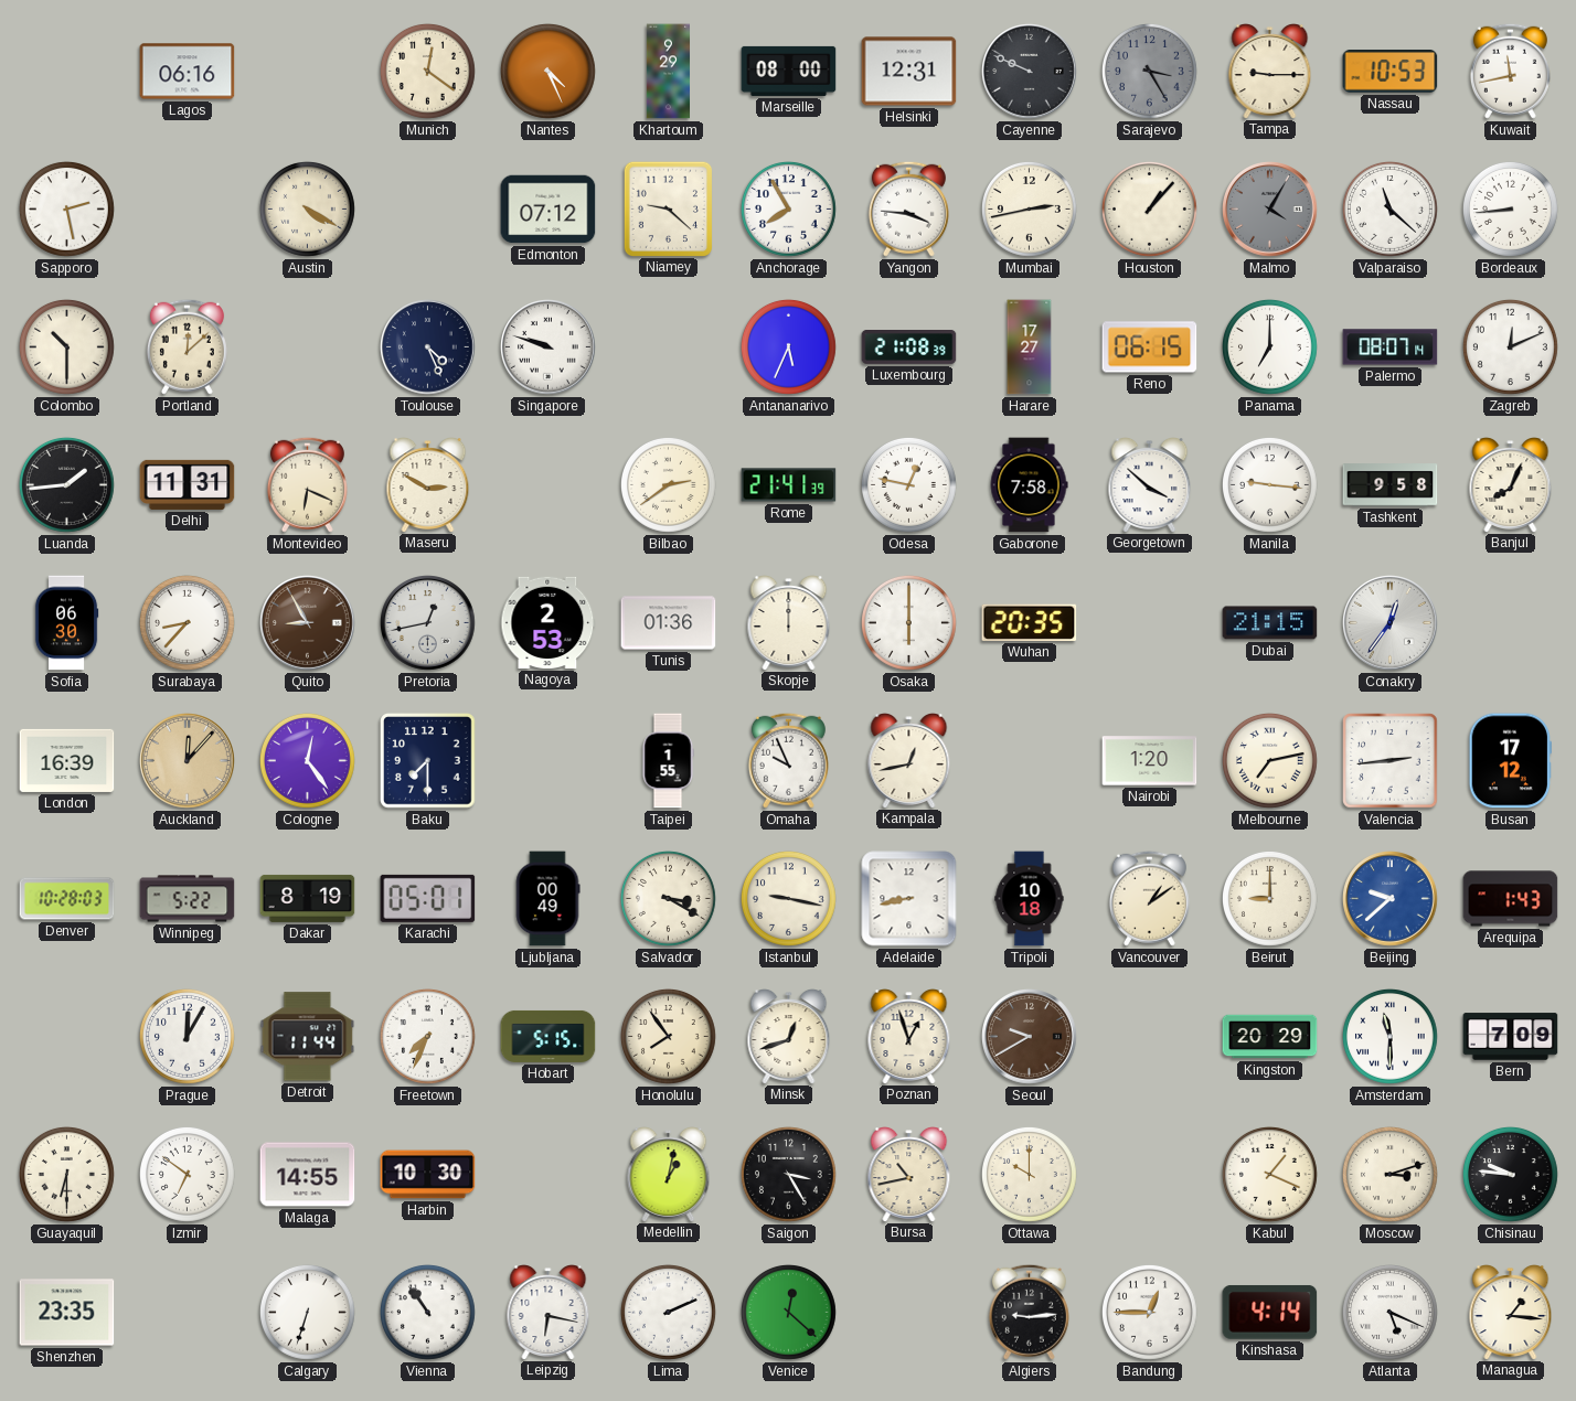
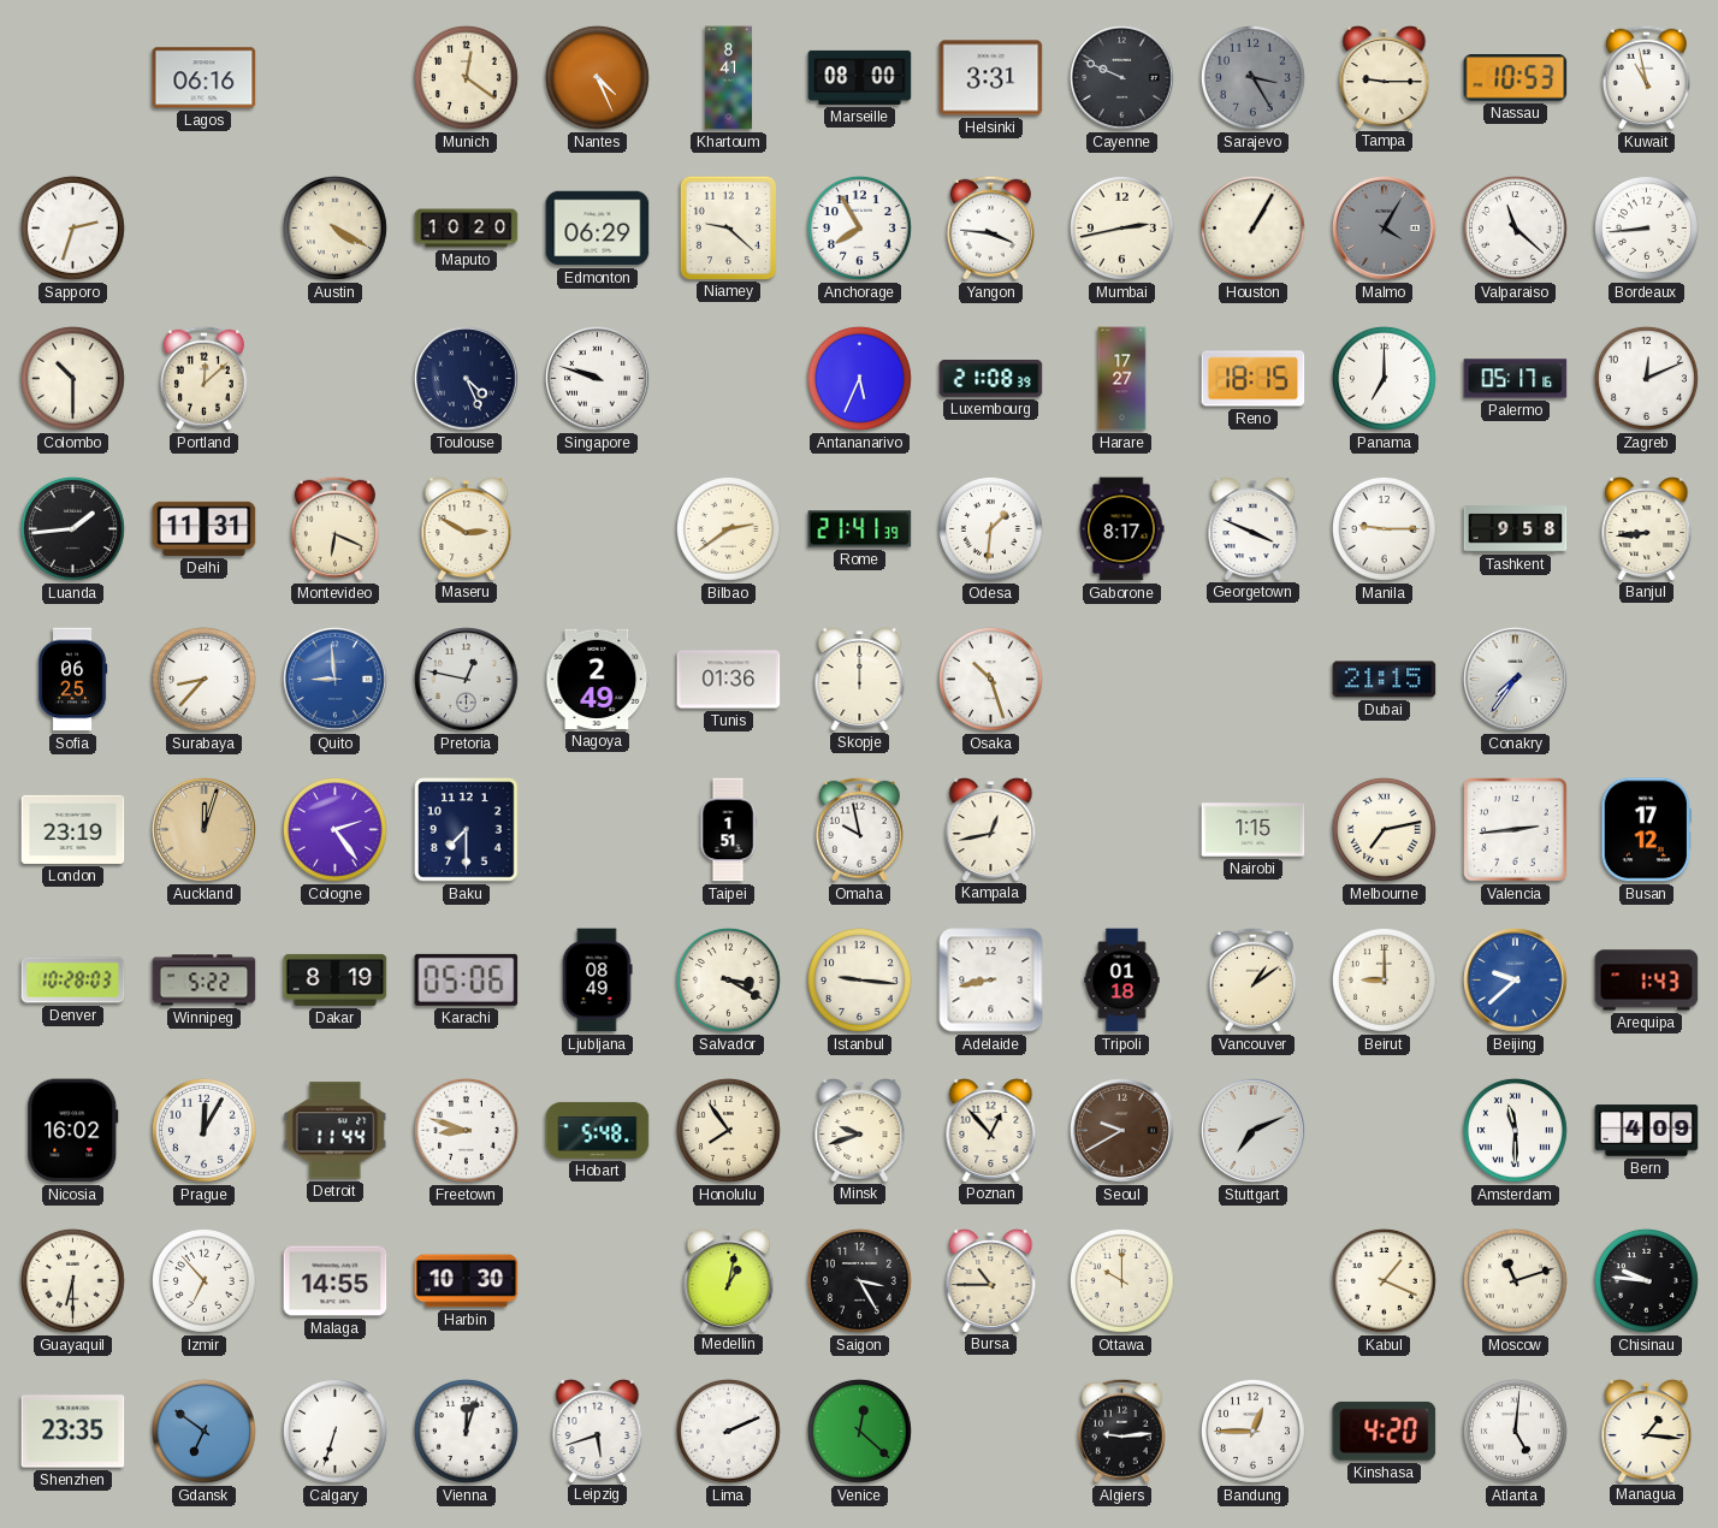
Khartoum: 9:29 -> 8:41 (728, 78)
Helsinki: 12:31 -> 3:31 (991, 78)
Kuwait: 11:43 -> 10:58 (1646, 77)
Sapporo: 2:28 -> 2:33 (72, 227)
Maputo: none -> 10:20 (467, 229)
Edmonton: 07:12 -> 06:29 (598, 229)
Houston: 1:07 -> 1:05 (1252, 227)
Reno: 06:15 -> 18:15 (1254, 379)
Palermo: 08:07 -> 05:17 (1516, 379)
Odesa: 12:47 -> 1:31 (990, 528)
Gaborone: 7:58 -> 8:17 (1121, 529)
Georgetown: 3:52 -> 3:49 (1254, 529)
Manila: 9:16 -> 9:15 (1384, 528)
Banjul: 8:04 -> 8:44 (1647, 529)
Sofia: 06:30 -> 06:25 (72, 680)
Quito: 8:55 -> 8:59 (336, 680)
Quito dial: brown -> blue (336, 680)
Pretoria: 12:43 -> 12:47 (467, 680)
Nagoya: 2:53 -> 2:49 (598, 679)
Osaka: 6:00 -> 10:27 (990, 679)
Wuhan: 20:35 -> none (1030, 622)
Conakry: 12:36 -> 7:36 (1516, 680)
London: 16:39 -> 23:19 (73, 829)
Auckland: 12:07 -> 12:03 (205, 830)
Cologne: 12:24 -> 2:24 (334, 829)
Taipei: 1:55 -> 1:51 (728, 830)
Omaha: 9:56 -> 9:58 (859, 829)
Nairobi: 1:20 -> 1:15 (1254, 830)
Karachi: 05:01 -> 05:06 (467, 979)
Ljubljana: 00:49 -> 08:49 (597, 981)
Istanbul: 9:17 -> 9:16 (859, 979)
Tripoli: 10:18 -> 01:18 (1122, 981)
Nicosia: none -> 16:02 (73, 1131)
Freetown: 7:34 -> 8:48 (466, 1130)
Hobart: 5:15 -> 5:48 (598, 1130)
Minsk: 12:42 -> 9:42 (860, 1131)
Poznan: 12:57 -> 12:53 (991, 1131)
Stuttgart: none -> 7:11 (1254, 1131)
Kingston: 20:29 -> none (1270, 1037)
Bern: 7:09 -> 4:09 (1647, 1131)
Izmir: 6:51 -> 6:53 (203, 1280)
Bursa: 10:43 -> 10:45 (991, 1281)
Moscow: 3:12 -> 11:12 (1515, 1280)
Gdansk: none -> 6:51 (203, 1431)
Vienna: 10:54 -> 12:03 (466, 1431)
Leipzig: 6:17 -> 5:42 (598, 1432)
Kinshasa: 4:14 -> 4:20 (1385, 1431)
Atlanta: 5:19 -> 5:01 (1515, 1431)
